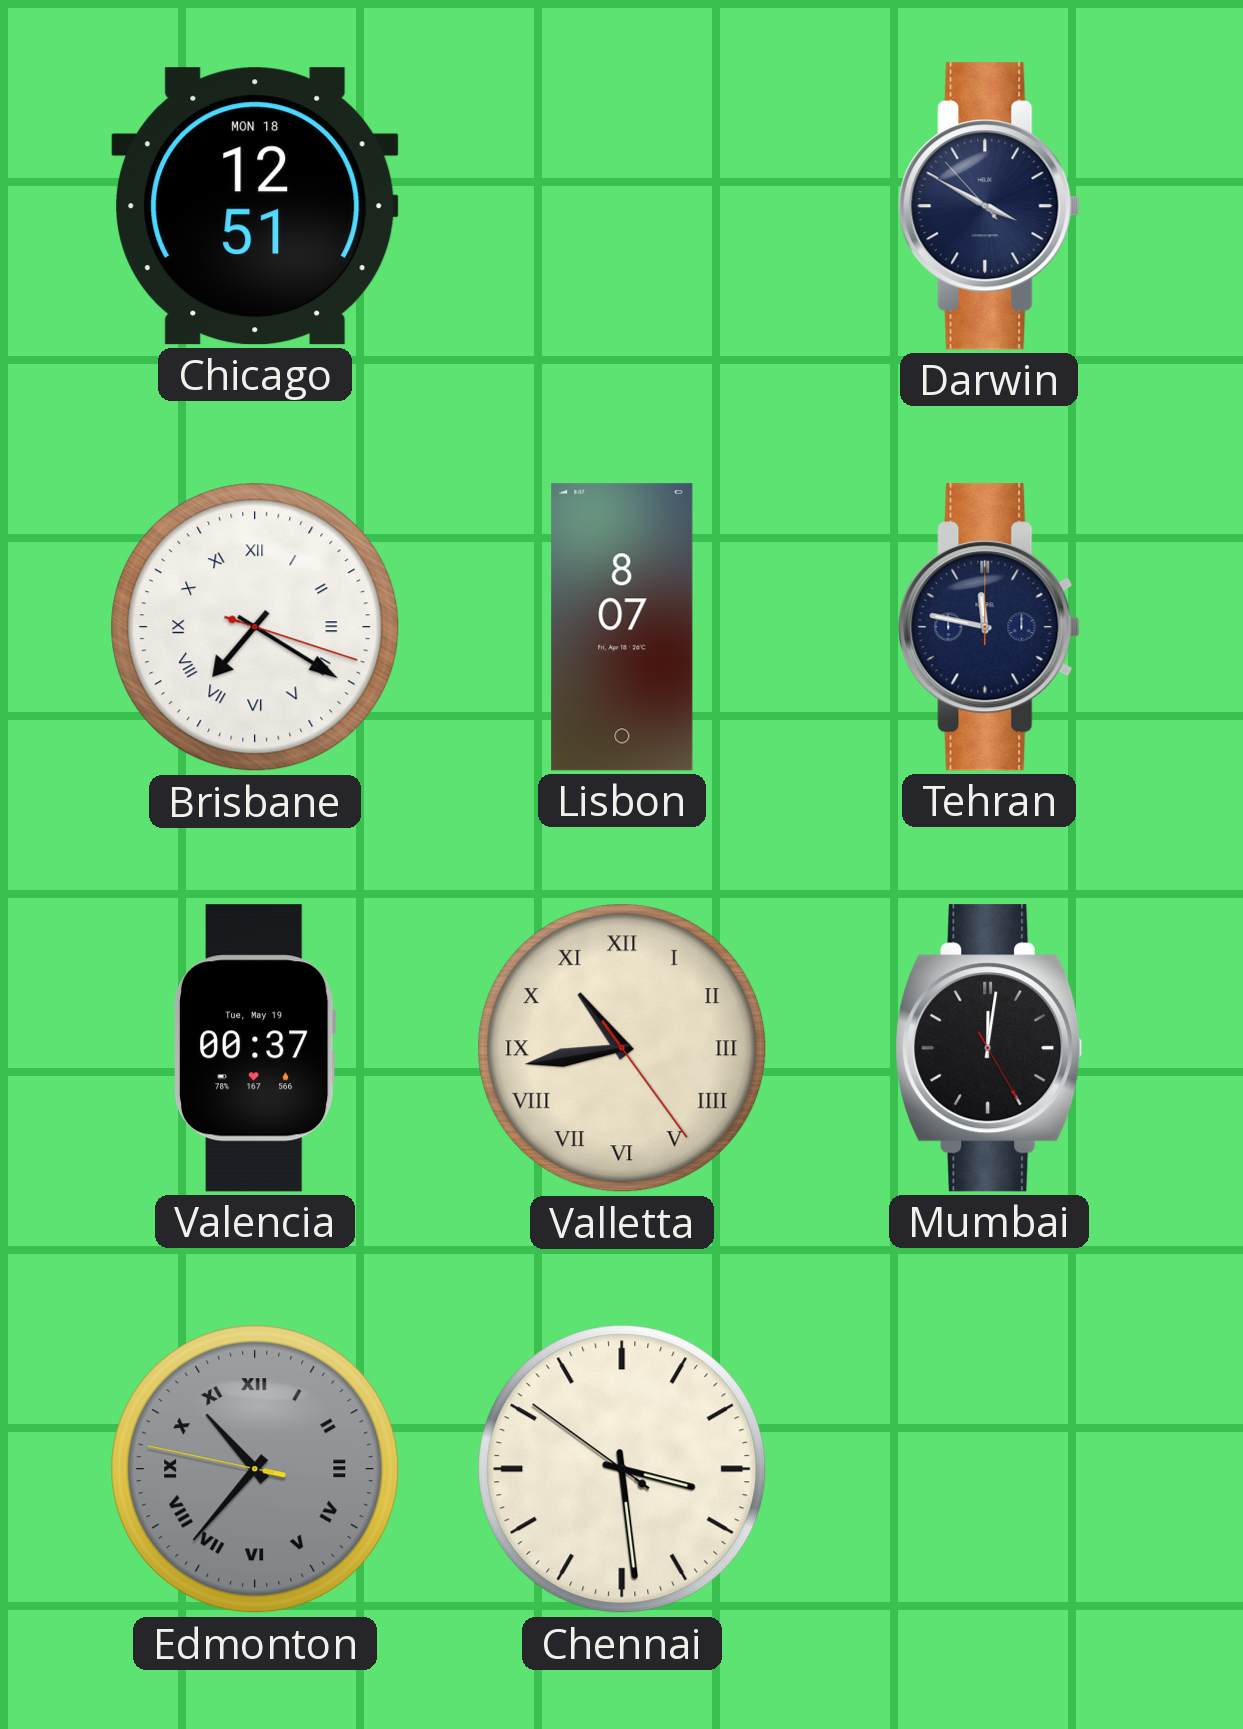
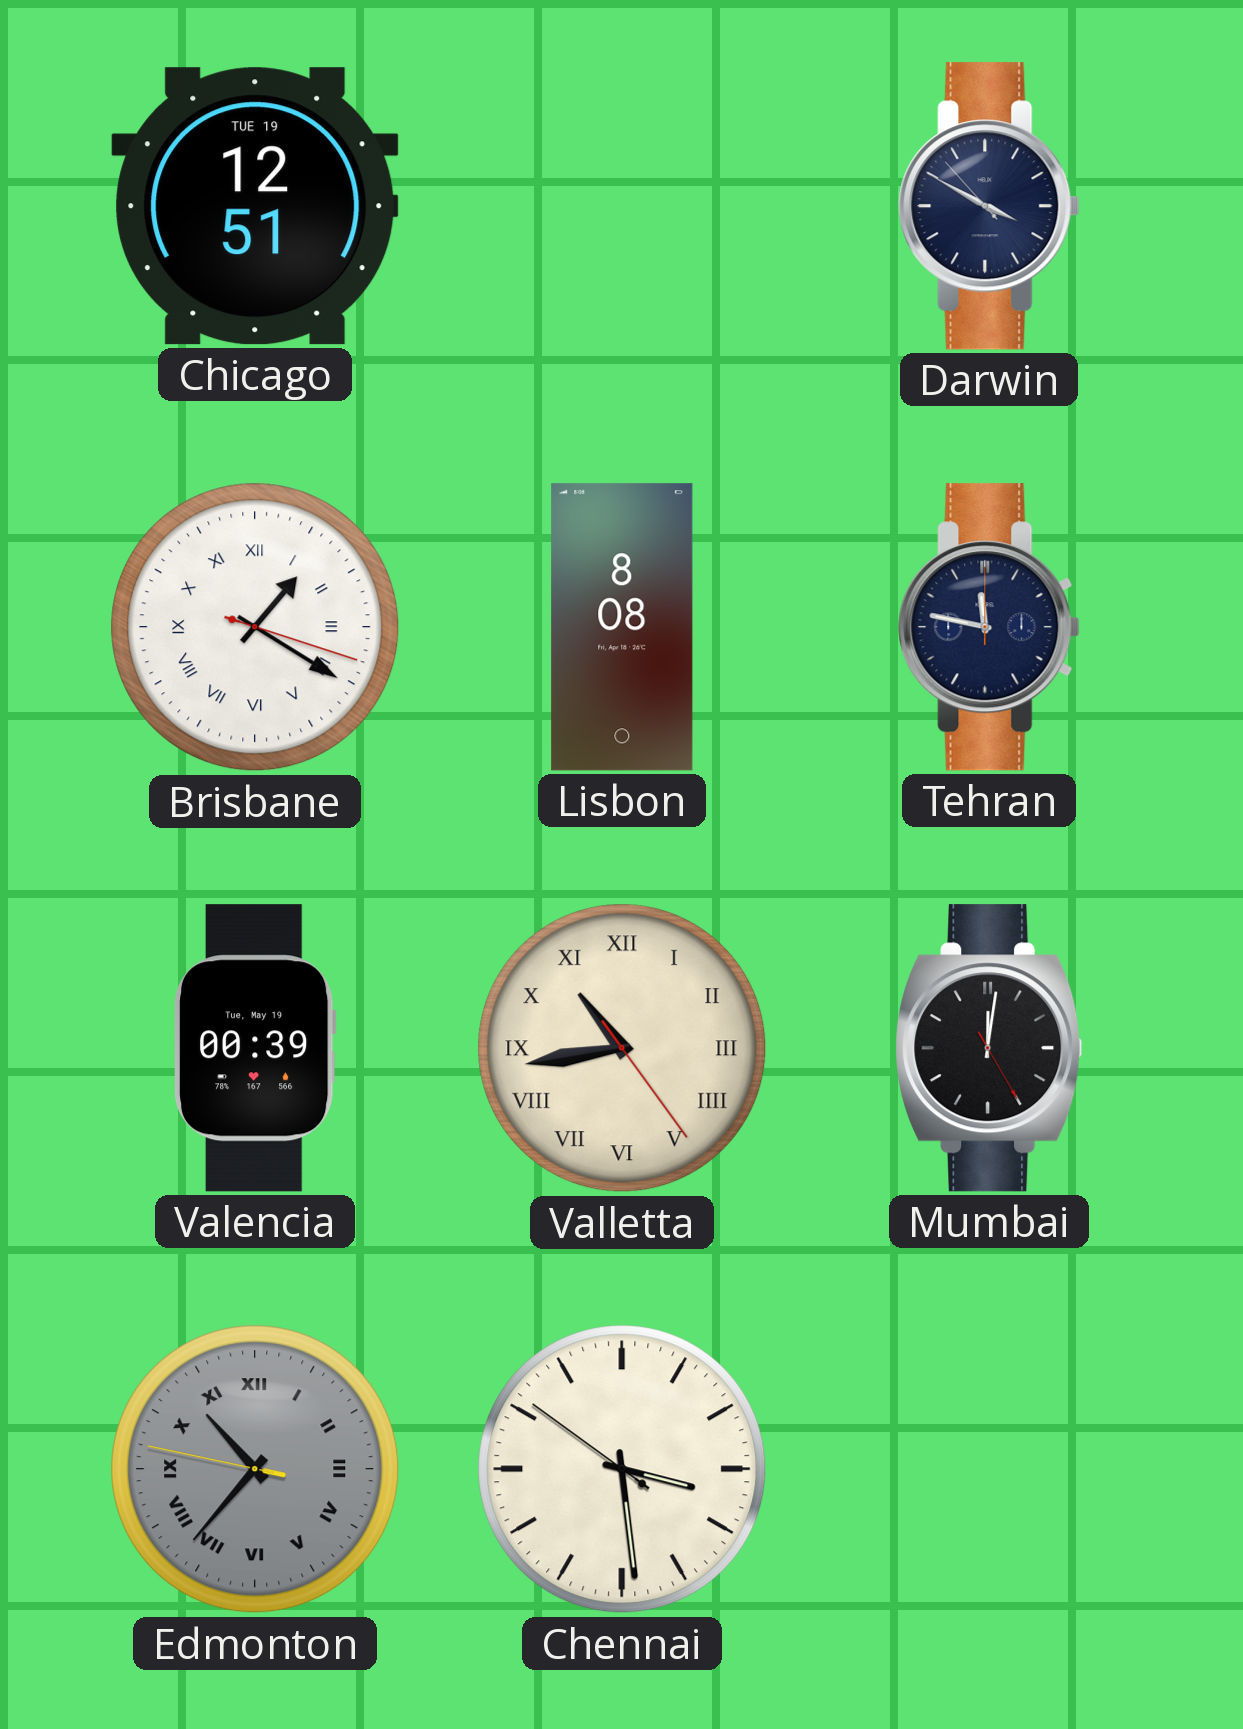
Chicago date: MON 18 -> TUE 19 (255, 206)
Brisbane: 7:20 -> 1:20 (255, 627)
Lisbon: 8:07 -> 8:08 (622, 627)
Valencia: 00:37 -> 00:39 (255, 1048)
